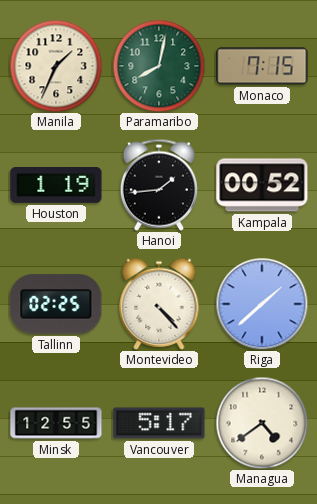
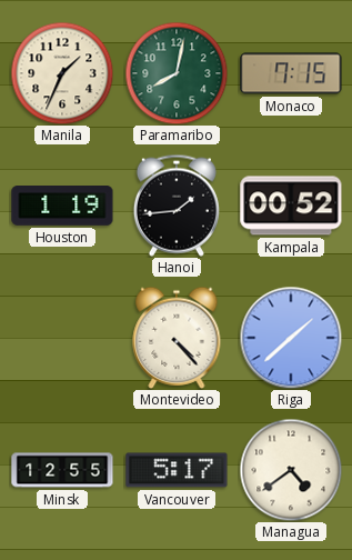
Tallinn: 02:25 -> none (56, 304)
